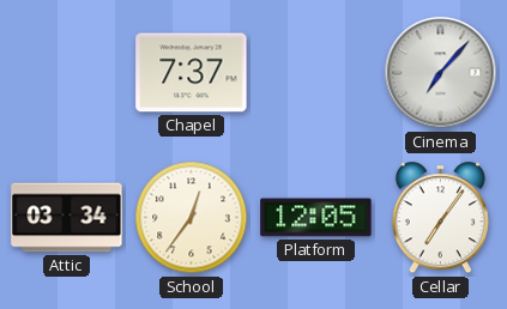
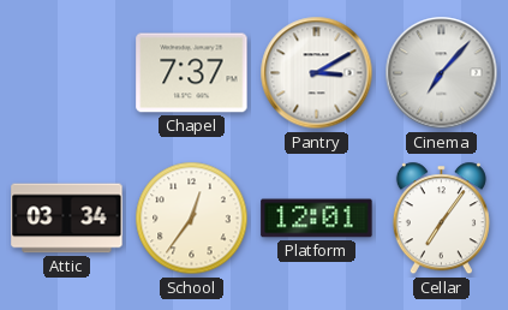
Pantry: none -> 3:10 (317, 73)
Platform: 12:05 -> 12:01 (317, 219)
